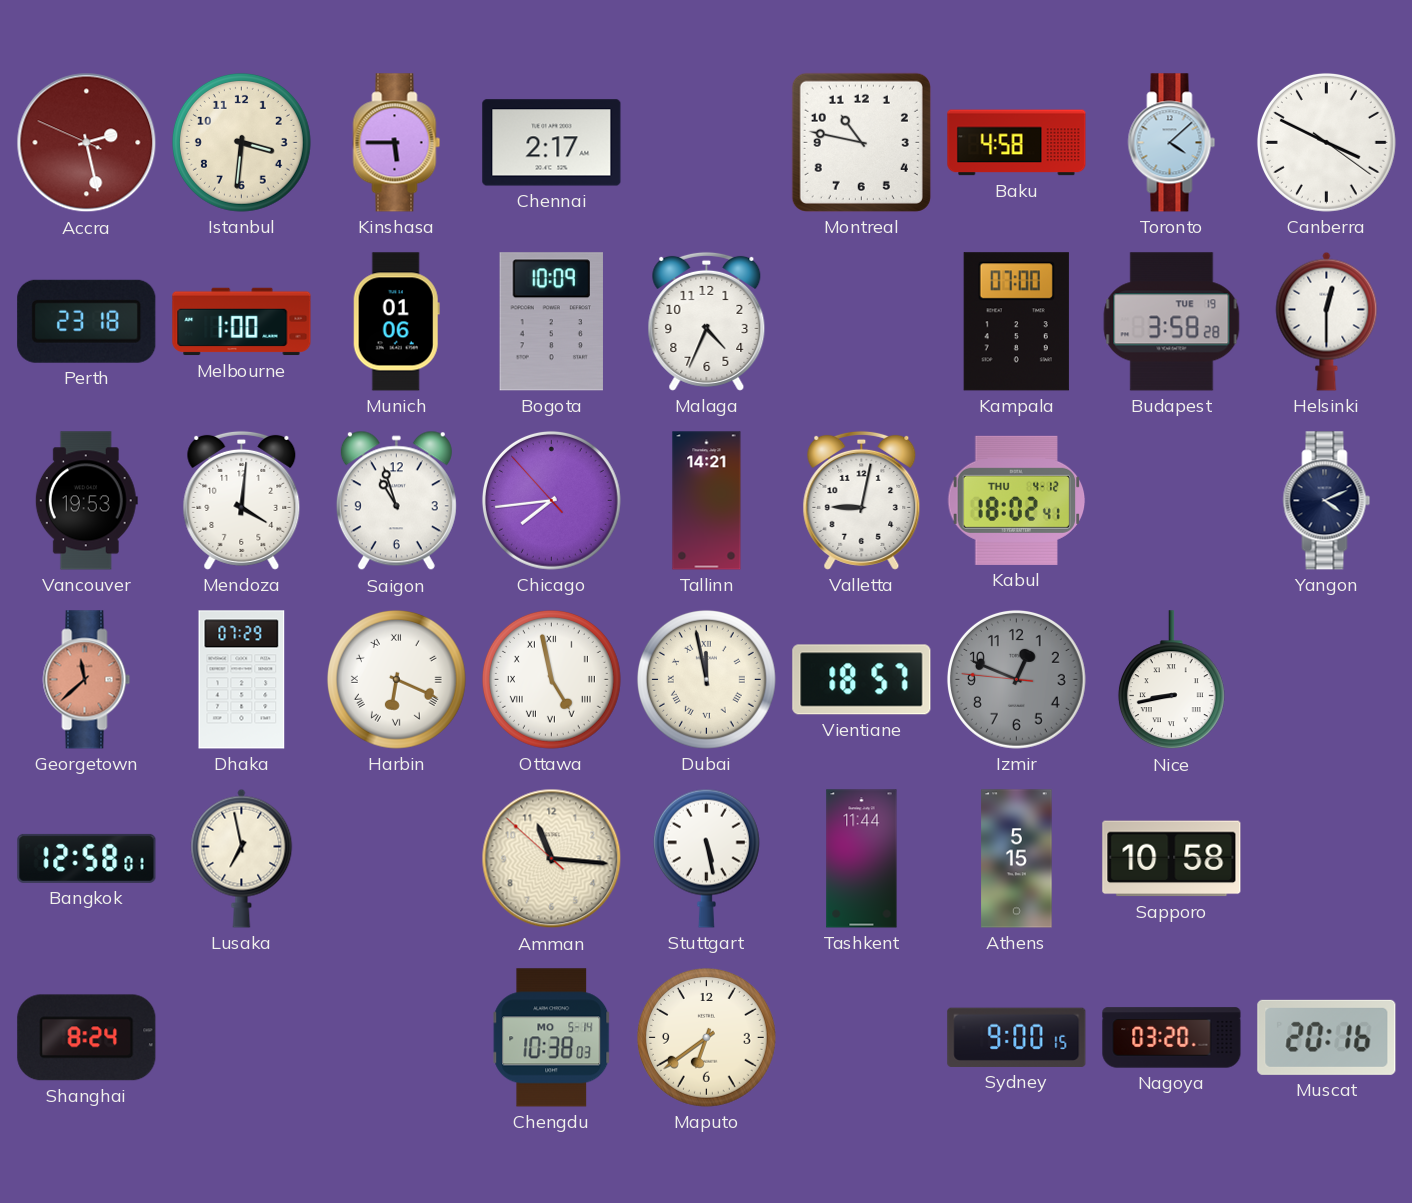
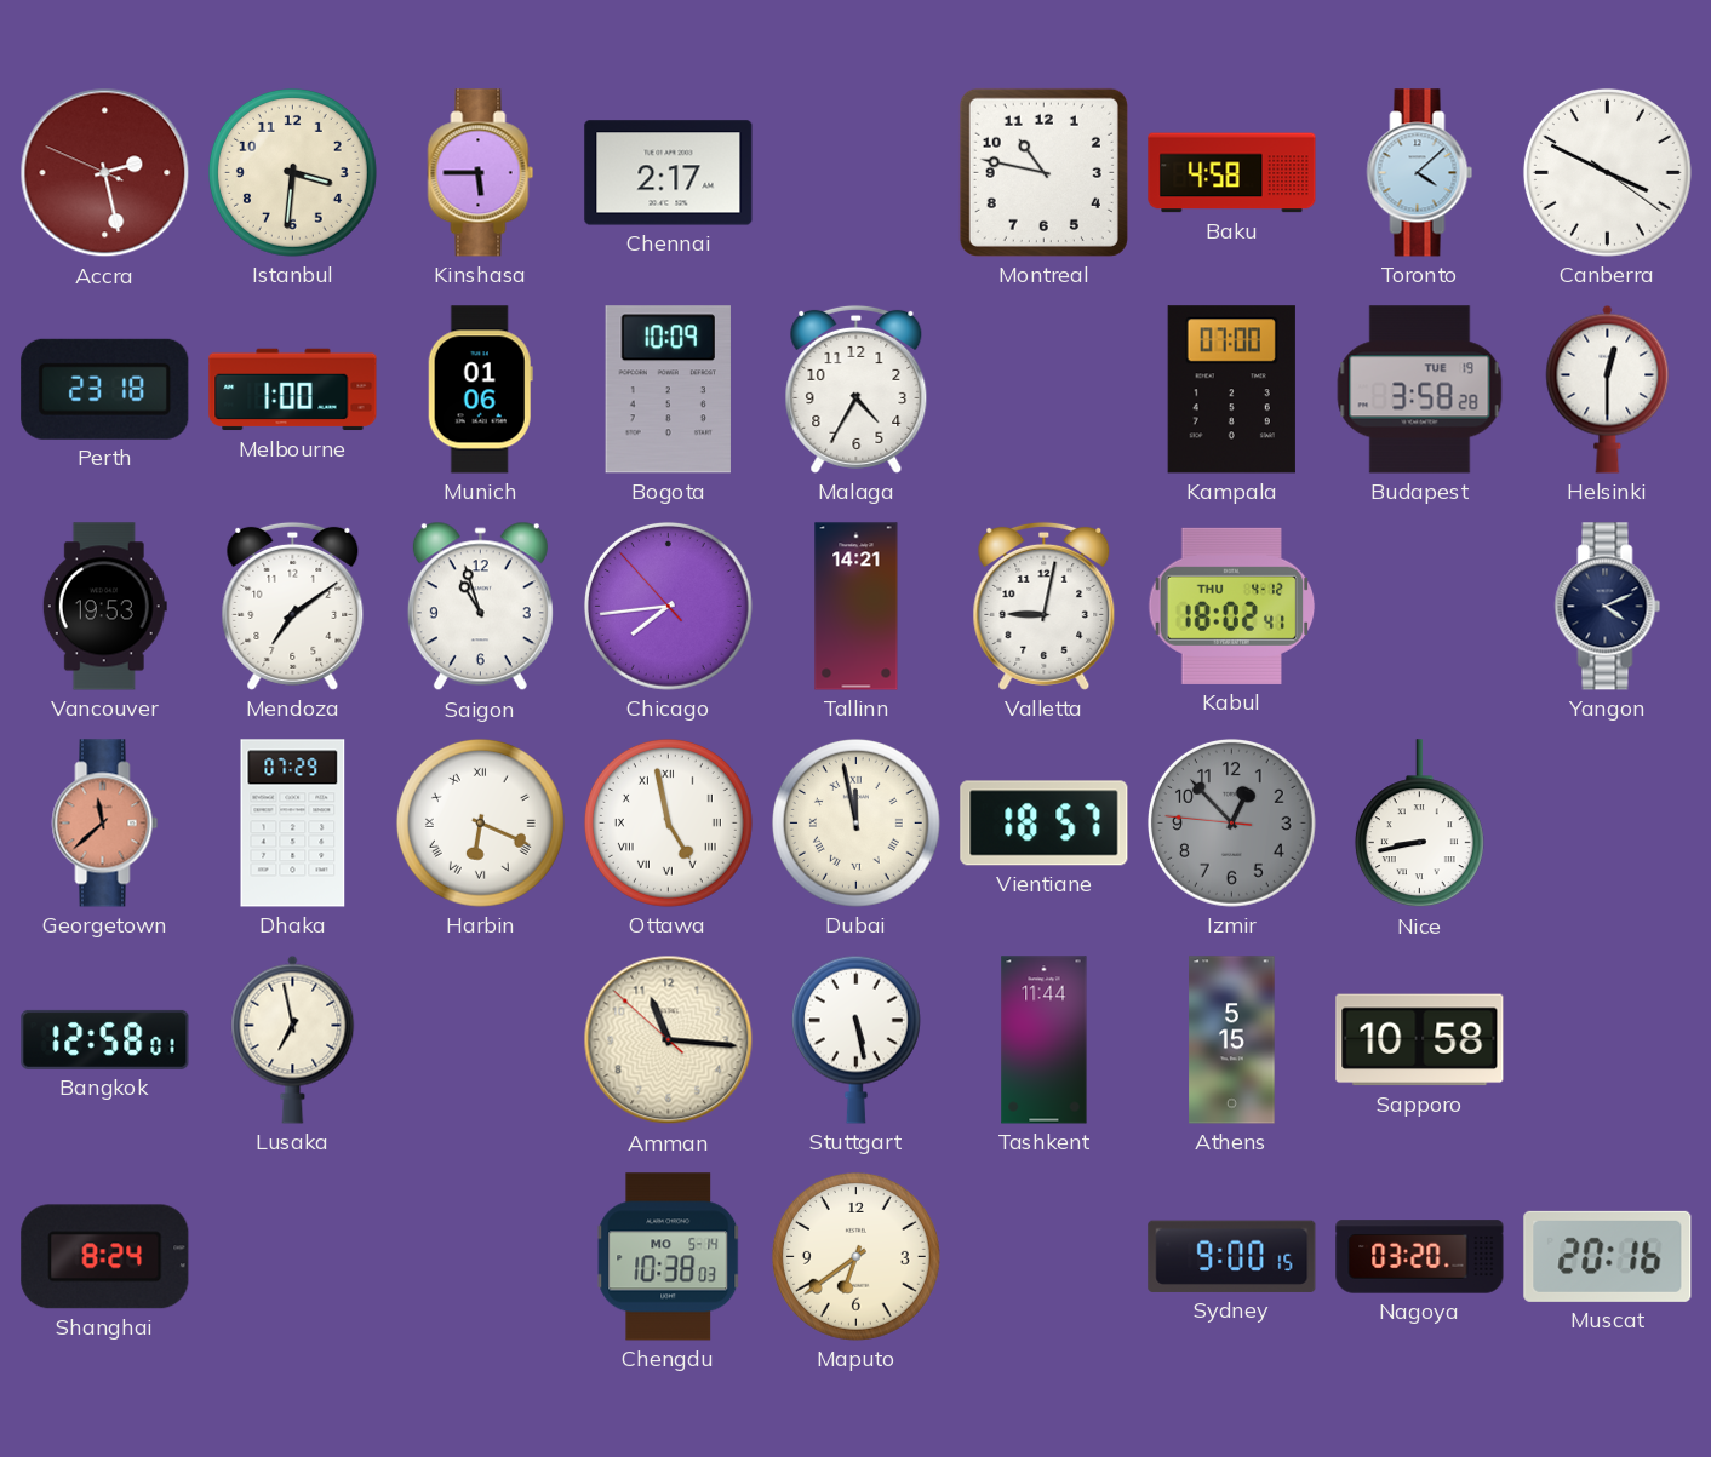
Malaga: 4:34 -> 4:35 (857, 389)
Mendoza: 4:01 -> 7:09 (293, 606)
Izmir: 12:48 -> 12:52 (1231, 822)
